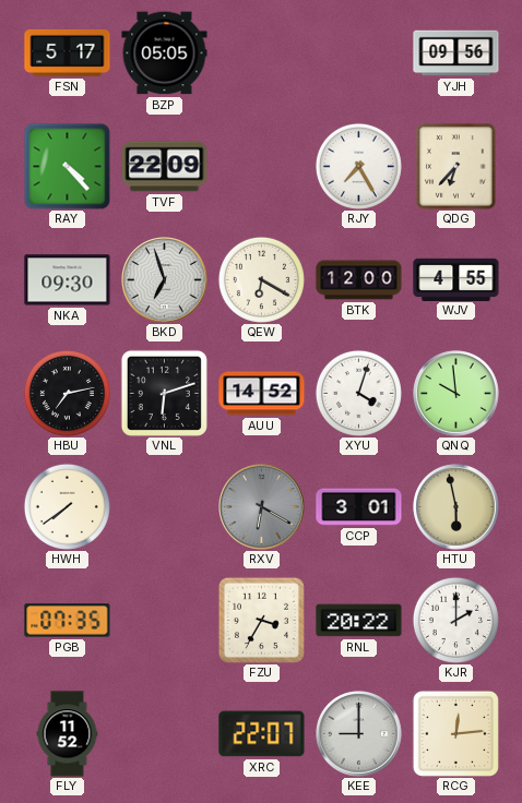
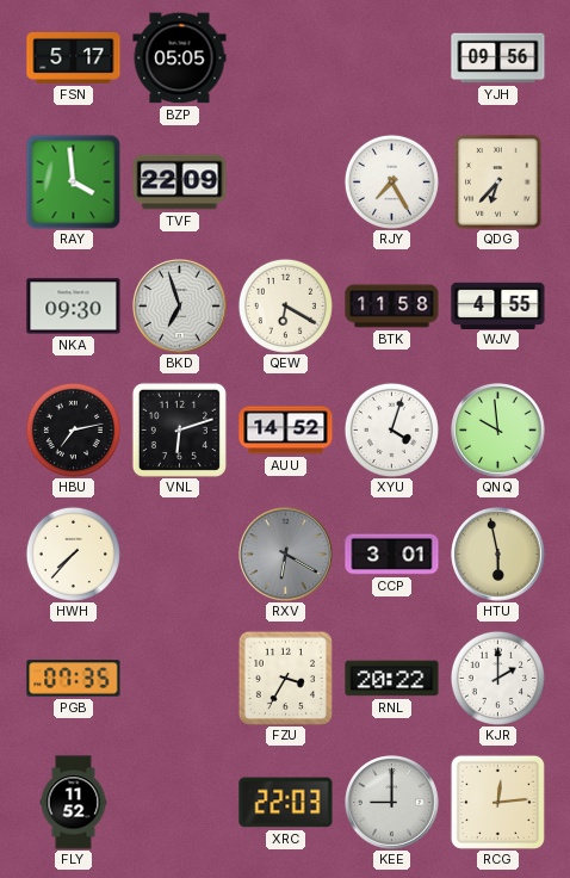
RAY: 4:23 -> 3:59 (73, 181)
BTK: 12:00 -> 11:58 (392, 307)
HWH: 7:39 -> 7:37 (73, 554)
XRC: 22:07 -> 22:03 (286, 803)
